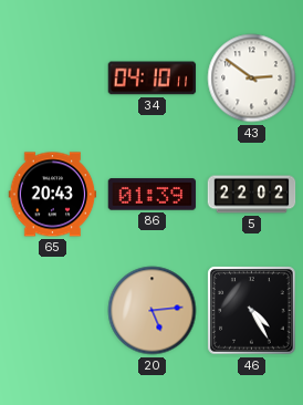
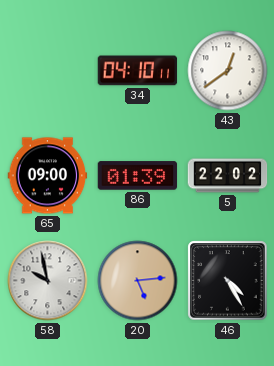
43: 2:51 -> 12:39 (228, 71)
65: 20:43 -> 09:00 (48, 176)
58: none -> 9:58 (48, 281)
